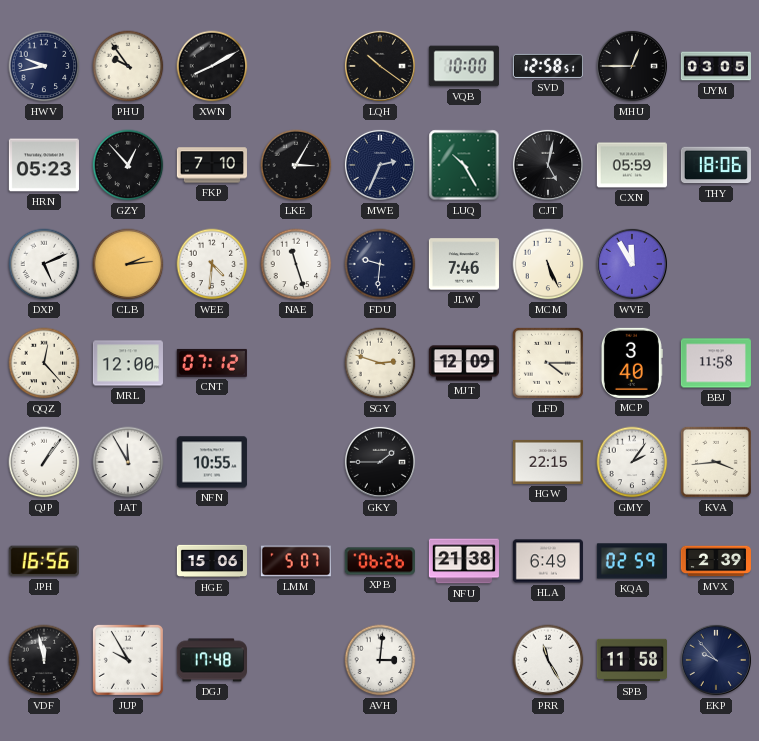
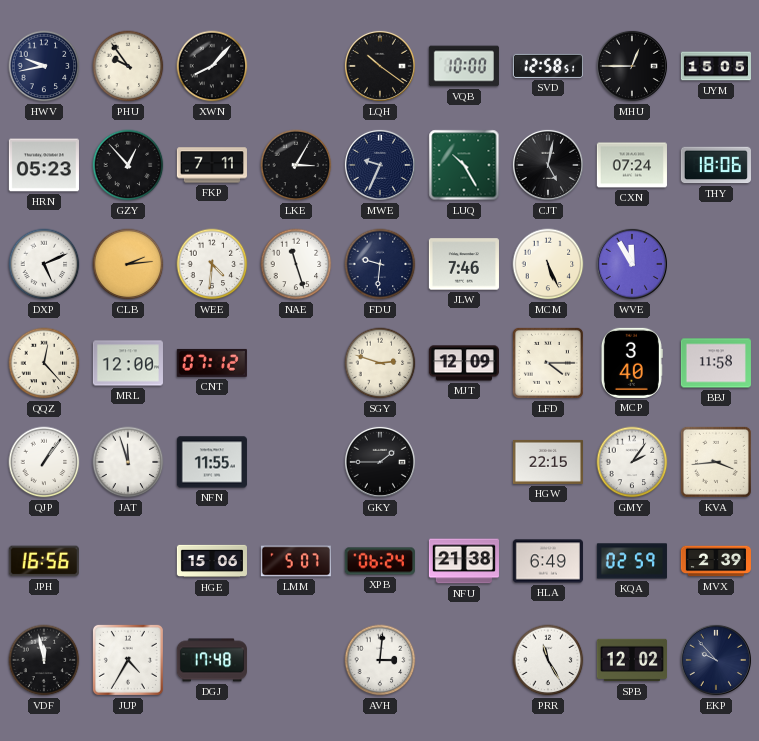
XWN: 8:10 -> 8:07 (212, 66)
UYM: 03:05 -> 15:05 (715, 66)
FKP: 7:10 -> 7:11 (212, 165)
MWE: 2:34 -> 9:34 (380, 165)
CXN: 05:59 -> 07:24 (632, 165)
JAT: 11:55 -> 11:57 (128, 462)
NFN: 10:55 -> 11:55 (212, 462)
XPB: 06:26 -> 06:24 (380, 561)
JUP: 9:55 -> 4:35 (128, 660)
SPB: 11:58 -> 12:02 (632, 660)
